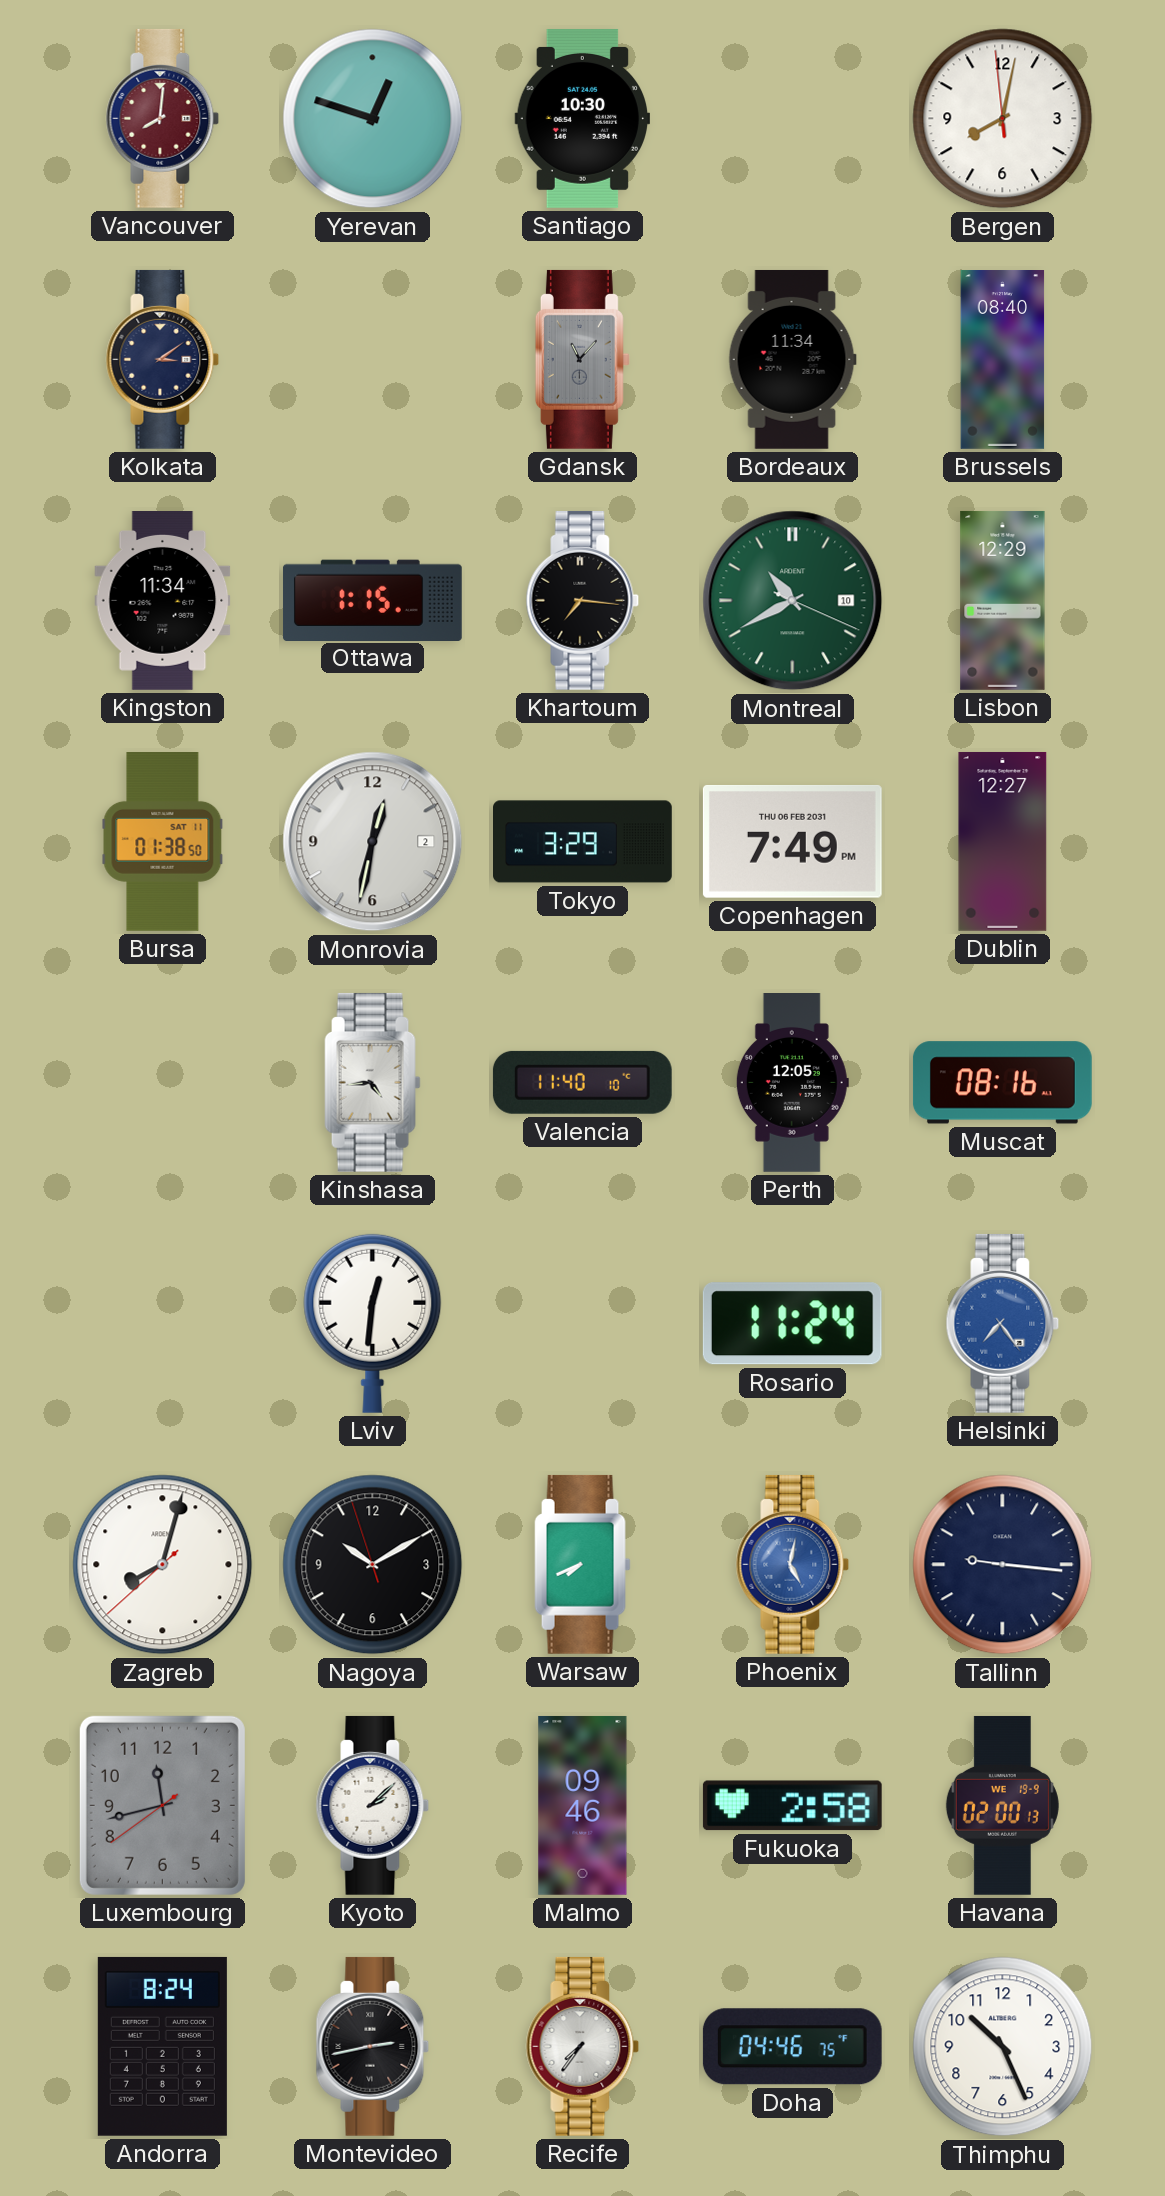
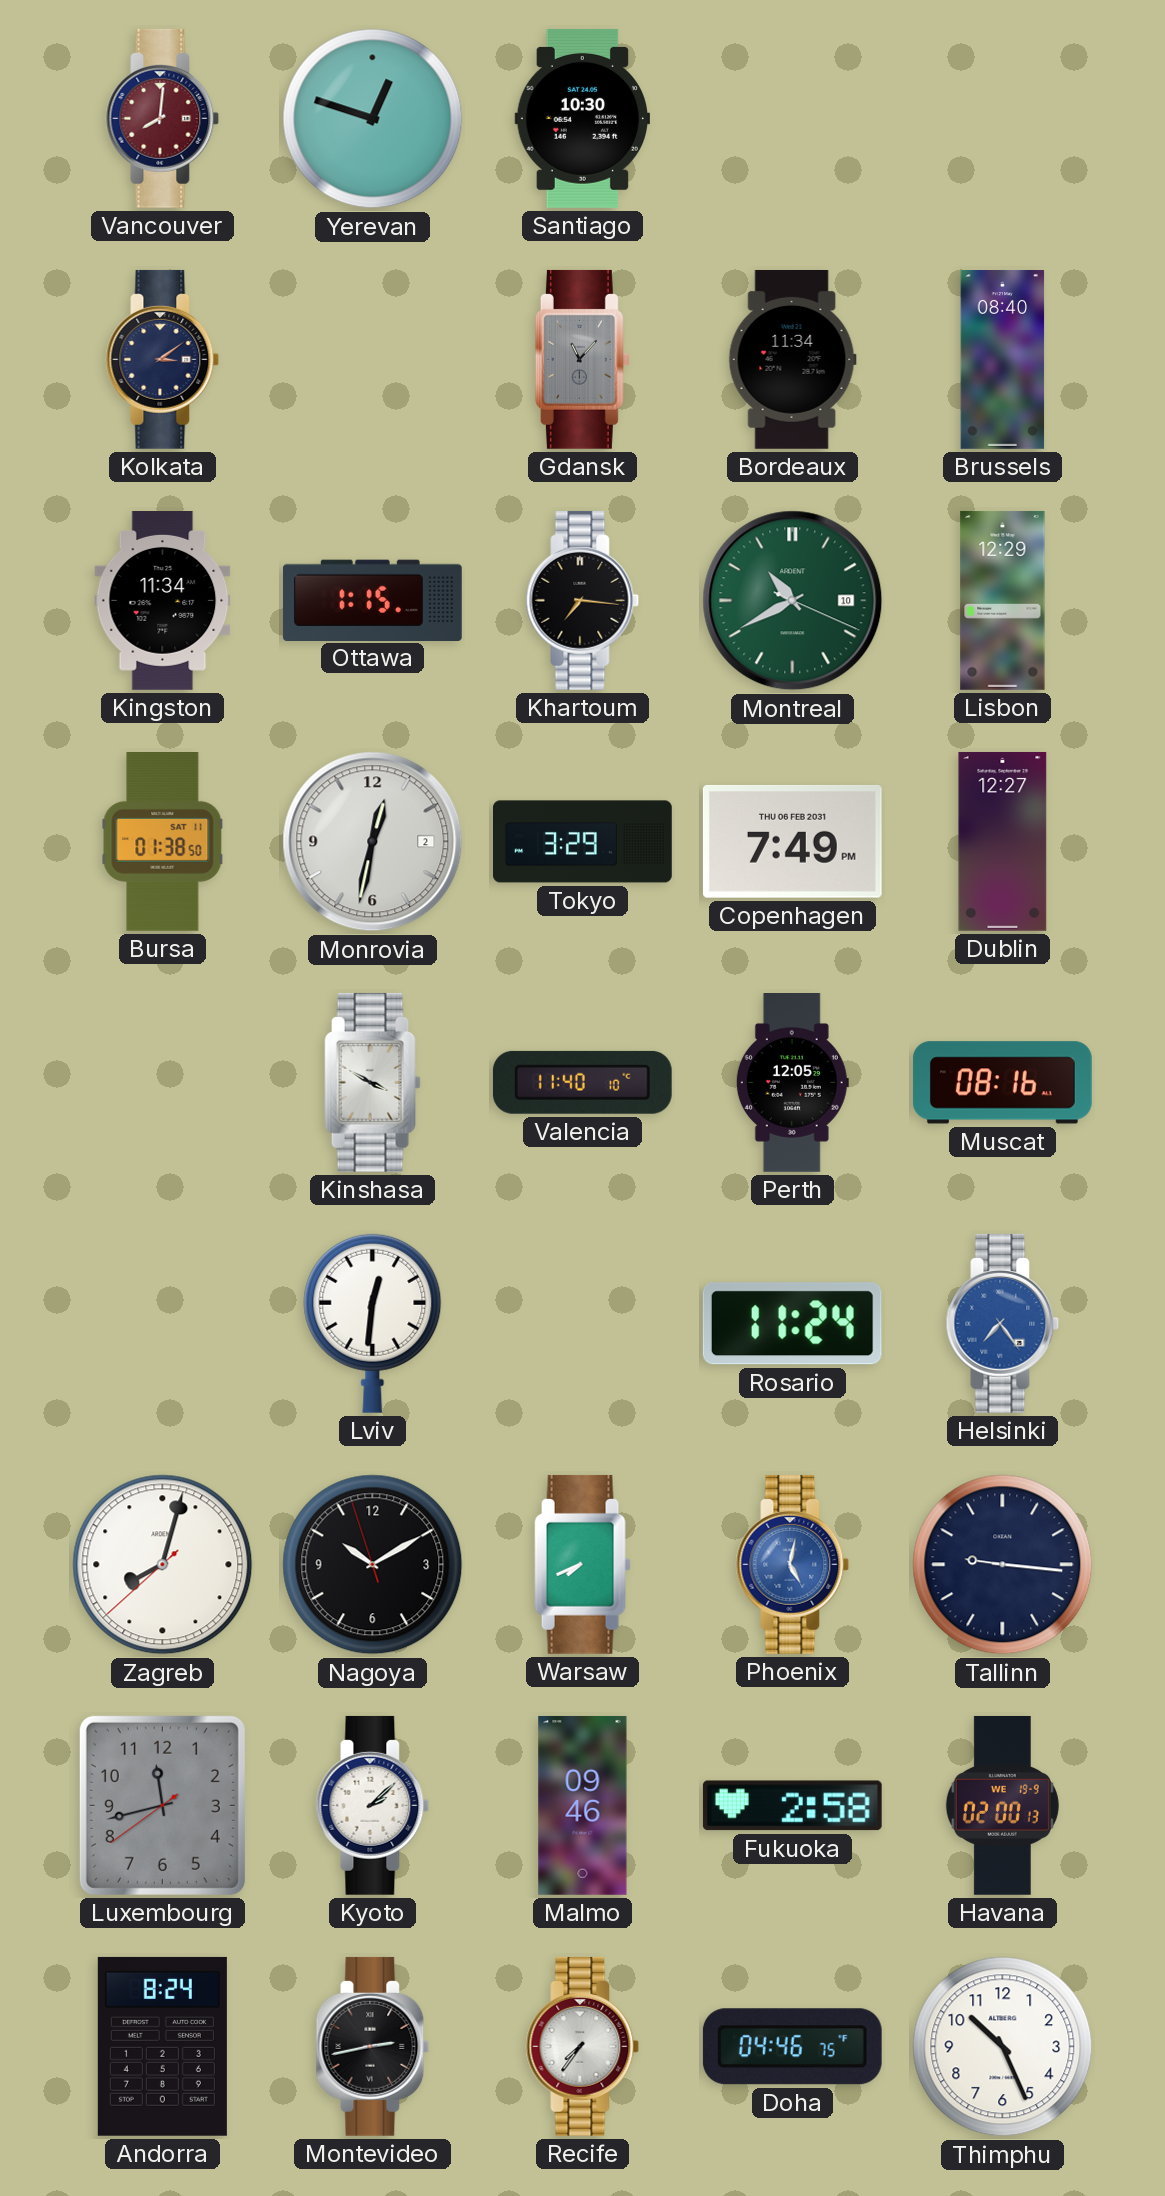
Bergen: 8:01 -> none (1003, 119)
Kinshasa: 4:44 -> 3:50 (373, 1082)
